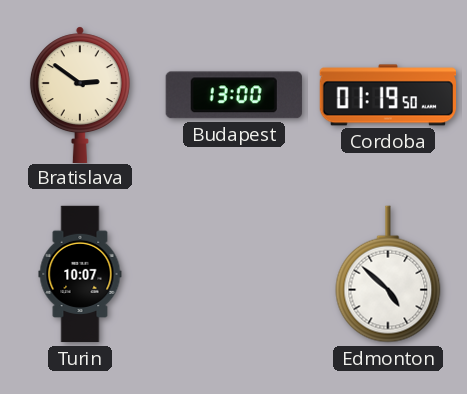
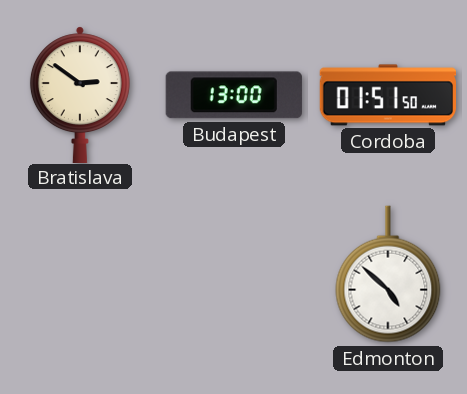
Cordoba: 01:19 -> 01:51 (388, 95)
Turin: 10:07 -> none (80, 274)
